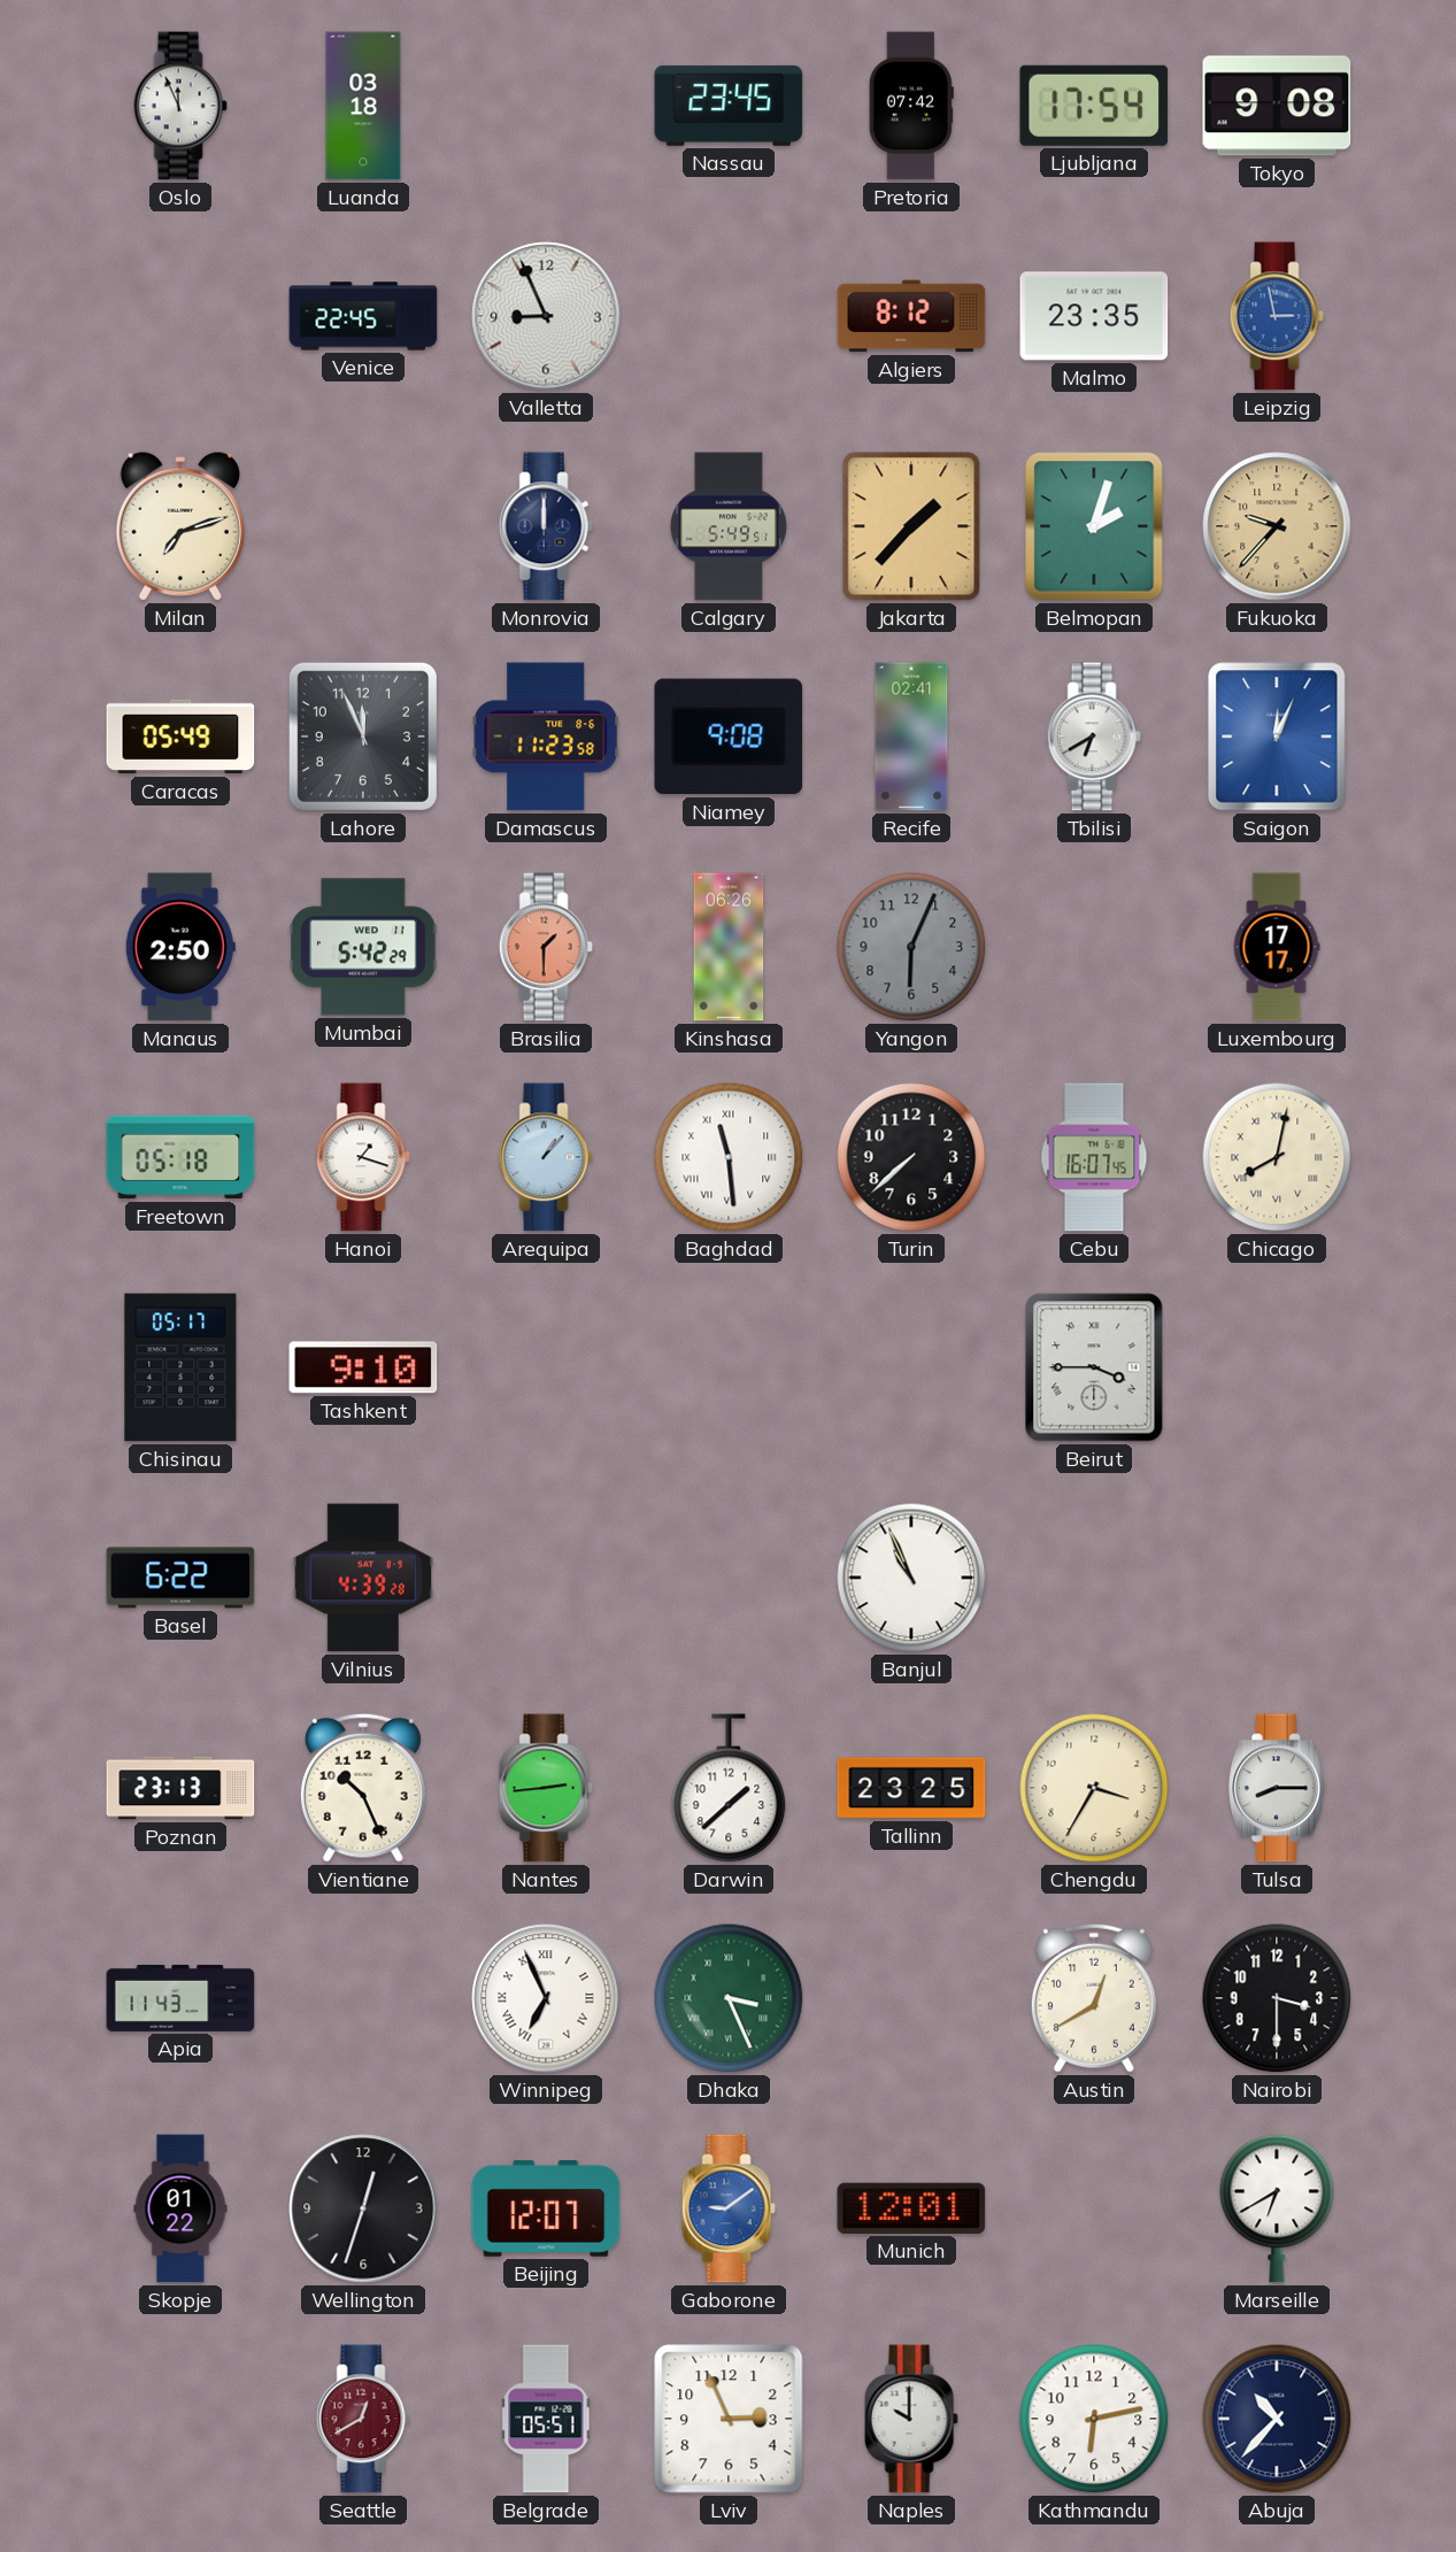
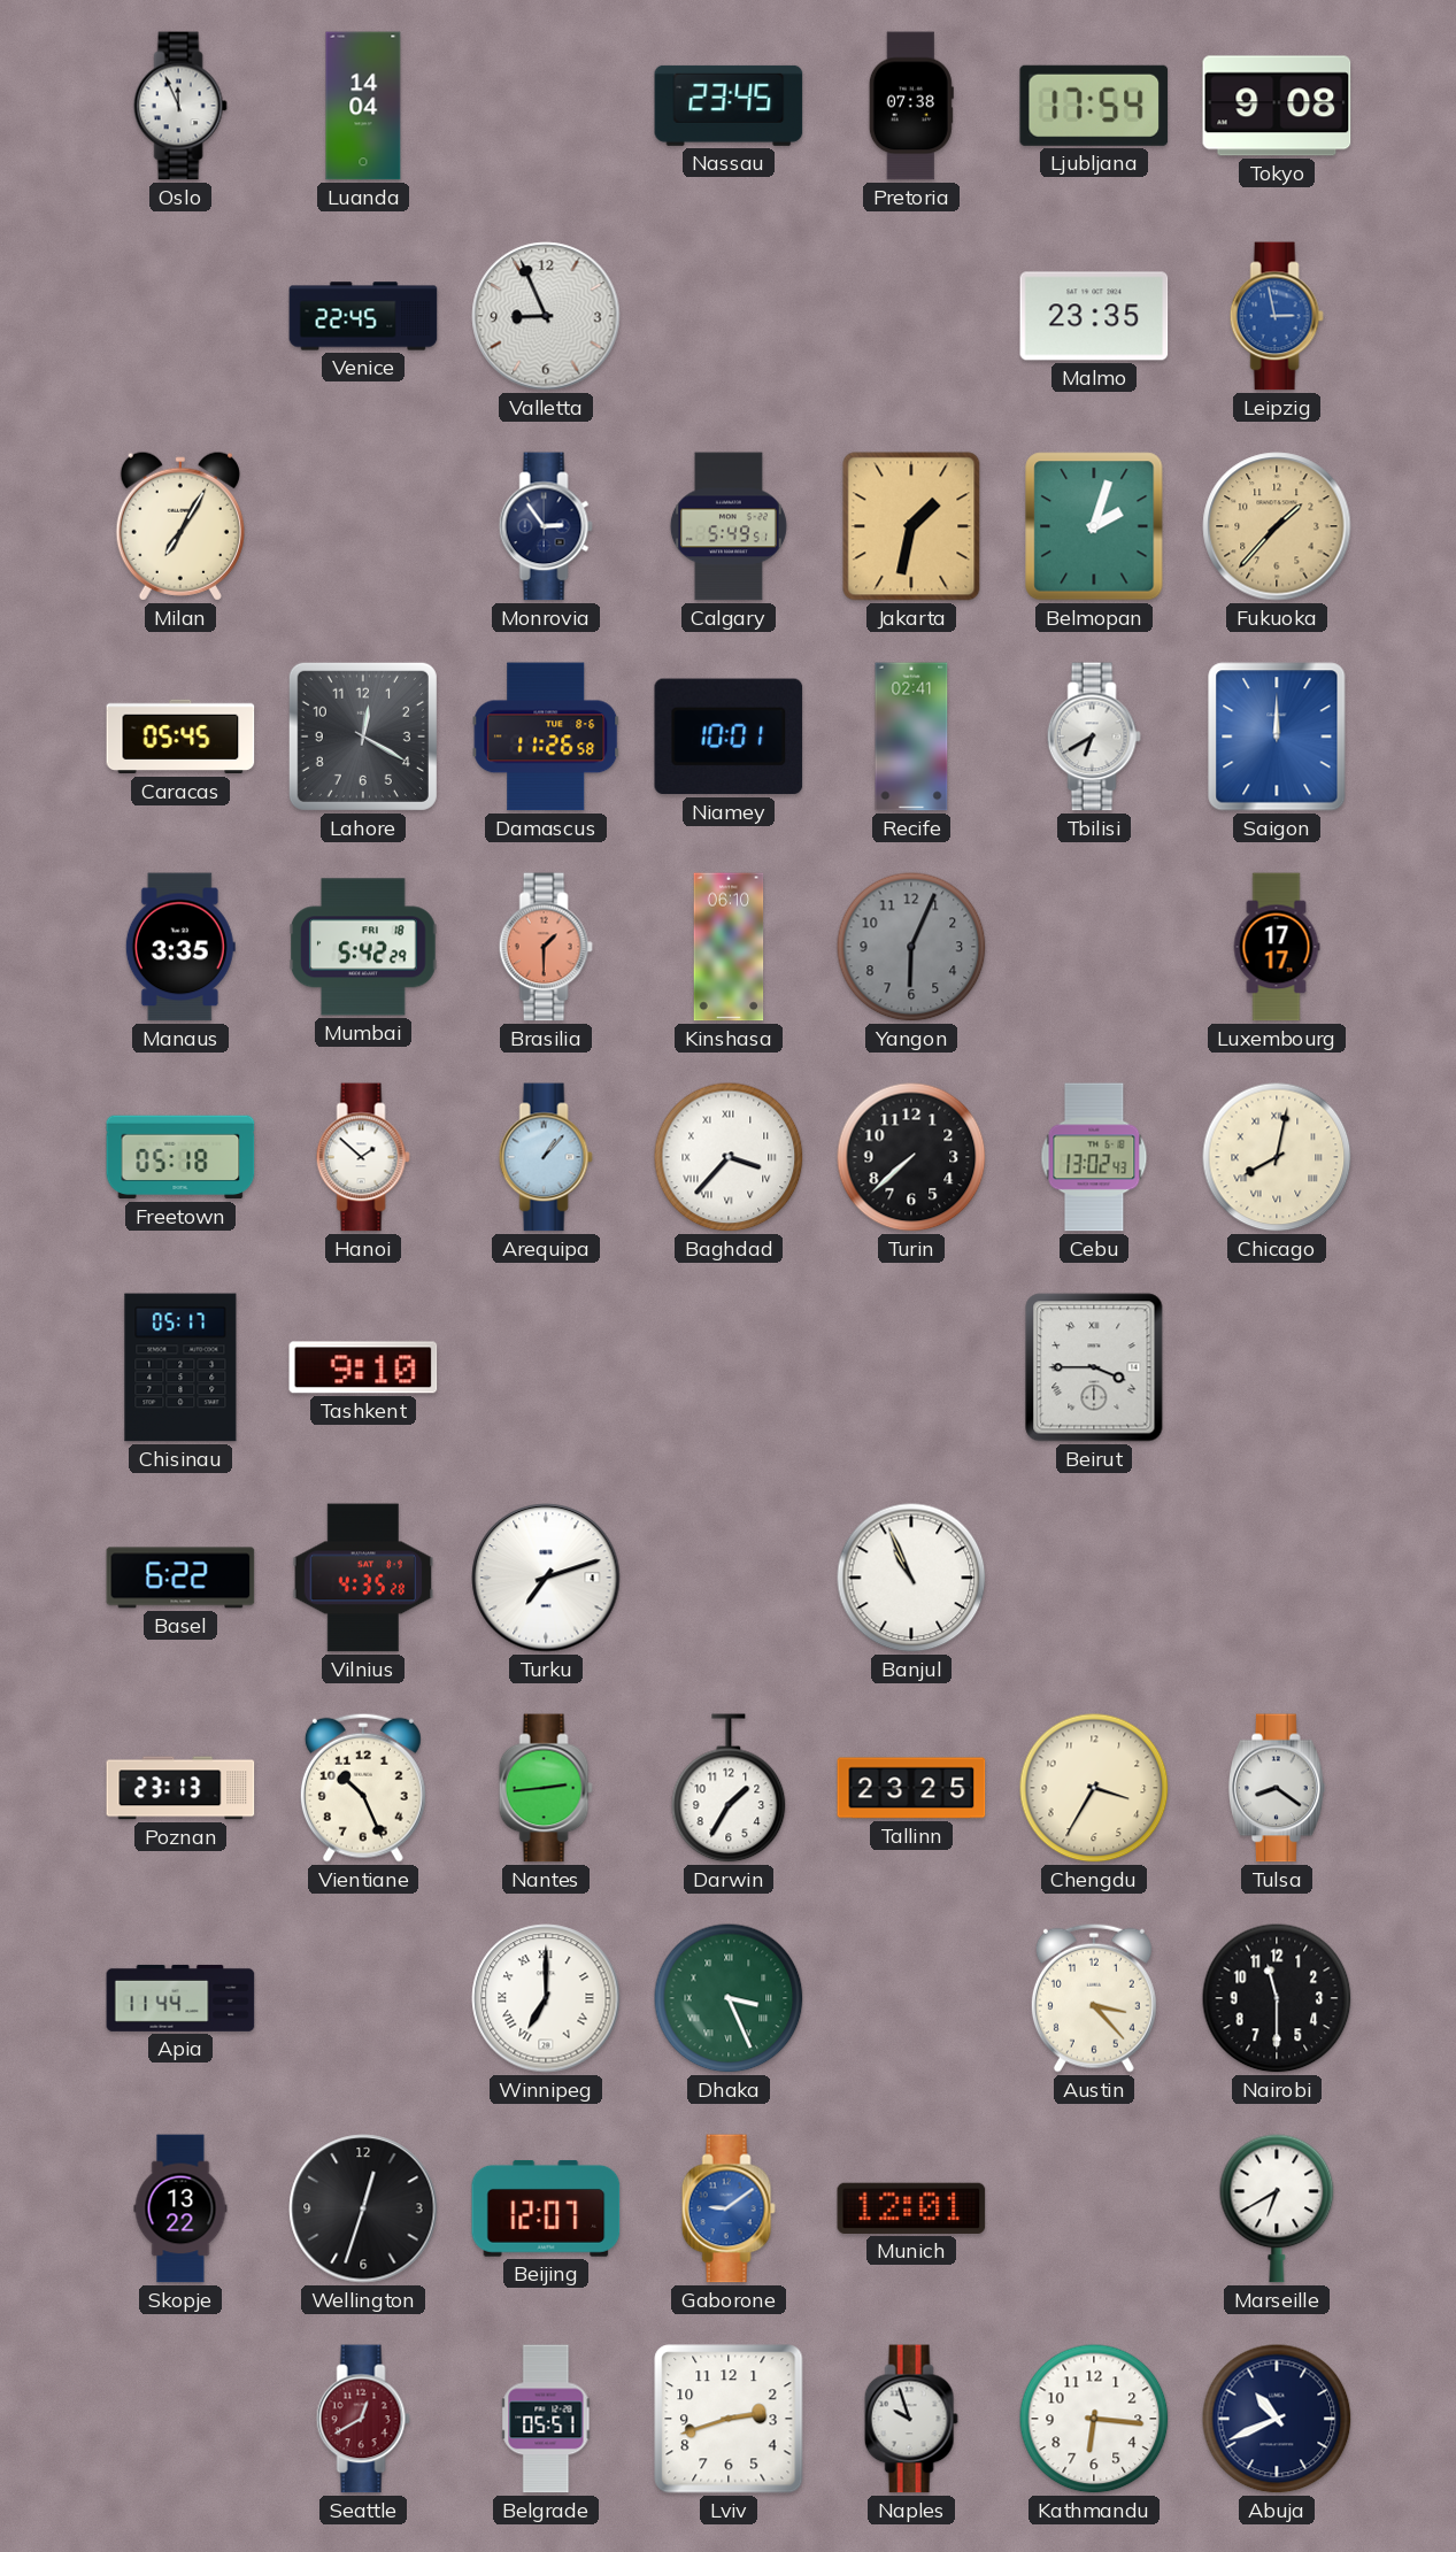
Luanda: 03:18 -> 14:04 (363, 106)
Pretoria: 07:42 -> 07:38 (911, 106)
Algiers: 8:12 -> none (911, 316)
Milan: 7:12 -> 7:05 (180, 526)
Monrovia: 12:00 -> 2:54 (546, 526)
Jakarta: 1:37 -> 1:32 (911, 526)
Fukuoka: 9:37 -> 1:37 (1277, 526)
Caracas: 05:49 -> 05:45 (180, 737)
Lahore: 11:56 -> 12:20 (363, 737)
Damascus: 11:23 -> 11:26 (546, 737)
Niamey: 9:08 -> 10:01 (729, 737)
Saigon: 12:04 -> 12:00 (1277, 737)
Manaus: 2:50 -> 3:35 (180, 947)
Mumbai date: WED 11 -> FRI 18 (363, 947)
Kinshasa: 06:26 -> 06:10 (729, 947)
Hanoi: 1:18 -> 1:52 (363, 1157)
Baghdad: 11:29 -> 3:37 (729, 1157)
Cebu: 16:07 -> 13:02 (1094, 1157)
Vilnius: 4:39 -> 4:35 (363, 1578)
Turku: none -> 7:12 (546, 1578)
Darwin: 1:38 -> 1:35 (729, 1788)
Tulsa: 8:15 -> 8:21 (1278, 1788)
Apia: 11:43 -> 11:44 (180, 1998)
Winnipeg: 6:56 -> 7:00 (546, 1998)
Austin: 12:40 -> 3:23 (1094, 1998)
Nairobi: 3:30 -> 11:30 (1277, 1998)
Skopje: 01:22 -> 13:22 (180, 2208)
Lviv: 2:56 -> 2:42 (729, 2419)
Naples: 10:00 -> 9:57 (911, 2419)
Kathmandu: 6:13 -> 6:16 (1094, 2419)
Abuja: 10:37 -> 10:41 (1277, 2419)
